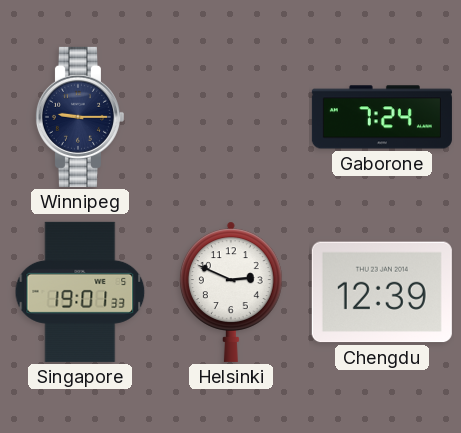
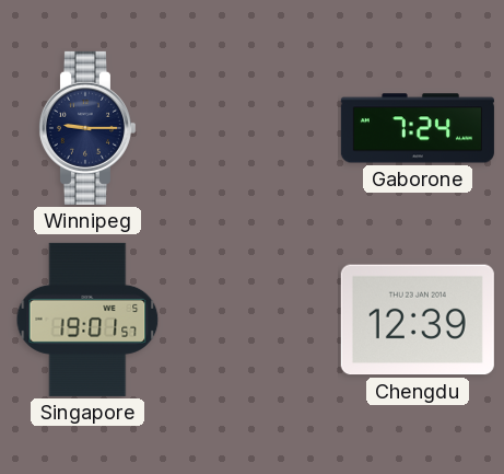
Singapore: 19:01:33 -> 19:01:57 (87, 320)
Helsinki: 2:49 -> none (231, 292)
